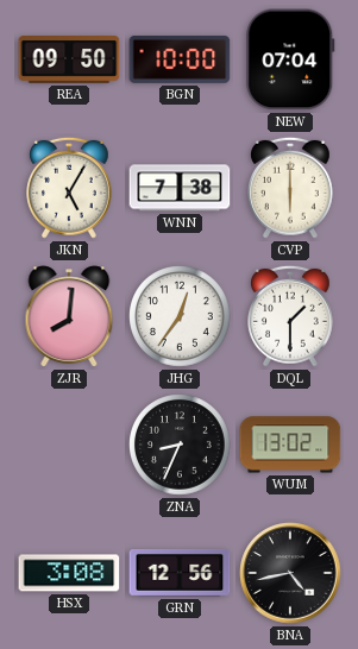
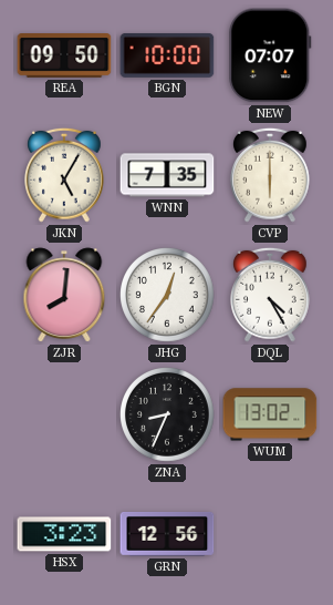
NEW: 07:04 -> 07:07 (270, 55)
WNN: 7:38 -> 7:35 (167, 175)
DQL: 1:30 -> 4:25 (271, 295)
HSX: 3:08 -> 3:23 (64, 534)
BNA: 4:43 -> none (290, 573)
